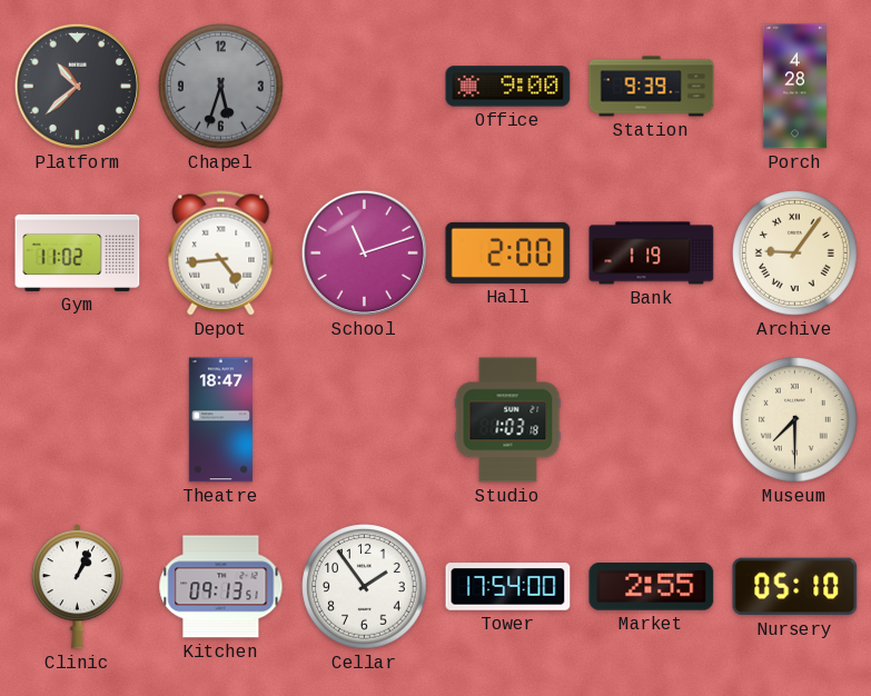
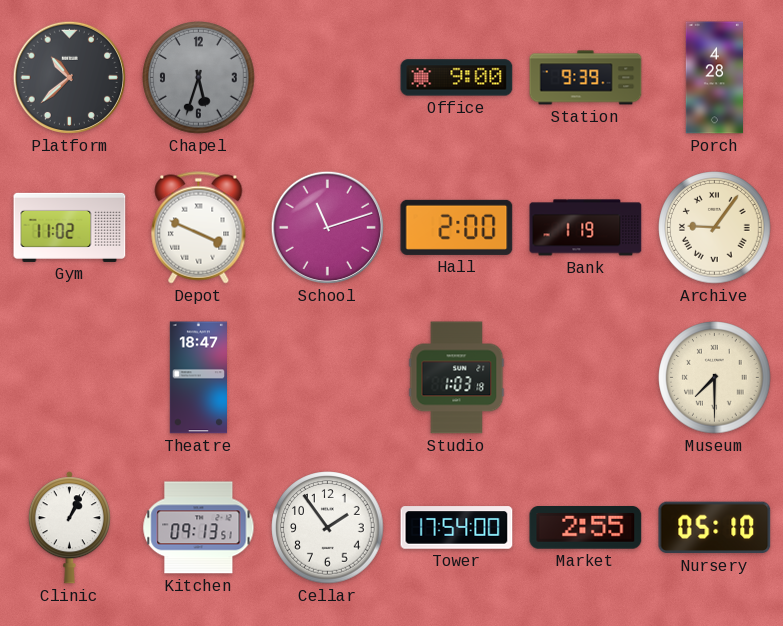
Depot: 4:44 -> 3:49 (199, 228)
